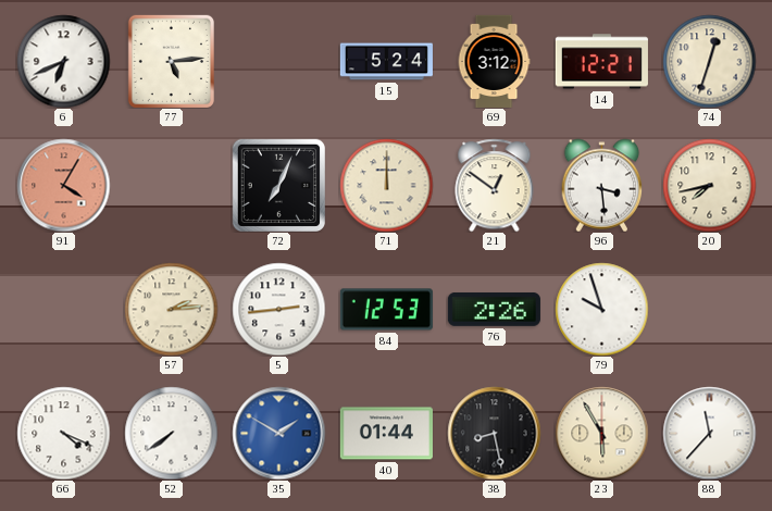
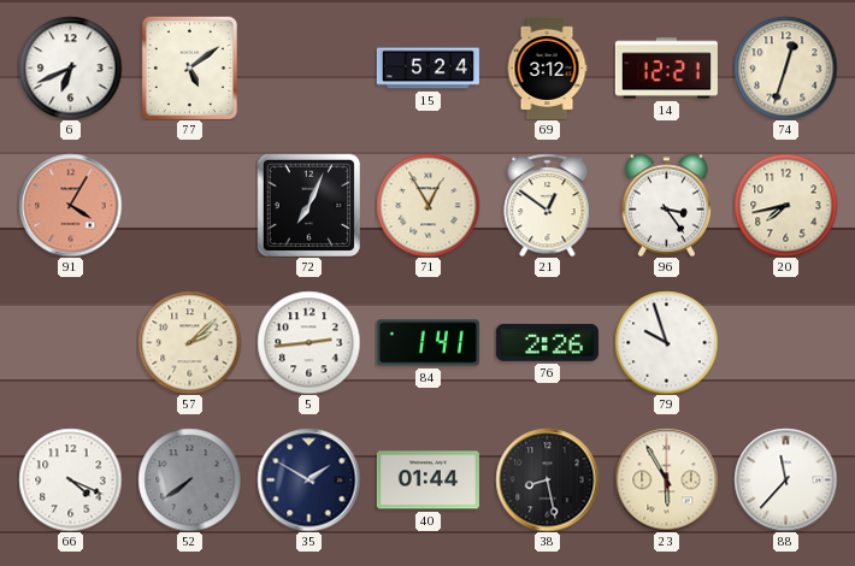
77: 5:14 -> 5:09 (189, 67)
71: 12:00 -> 12:55 (427, 205)
96: 3:29 -> 3:24 (667, 205)
57: 2:14 -> 2:08 (189, 342)
84: 12:53 -> 1:41 (427, 343)
52 dial: white -> grey (189, 479)
35 dial: blue -> navy (308, 479)
